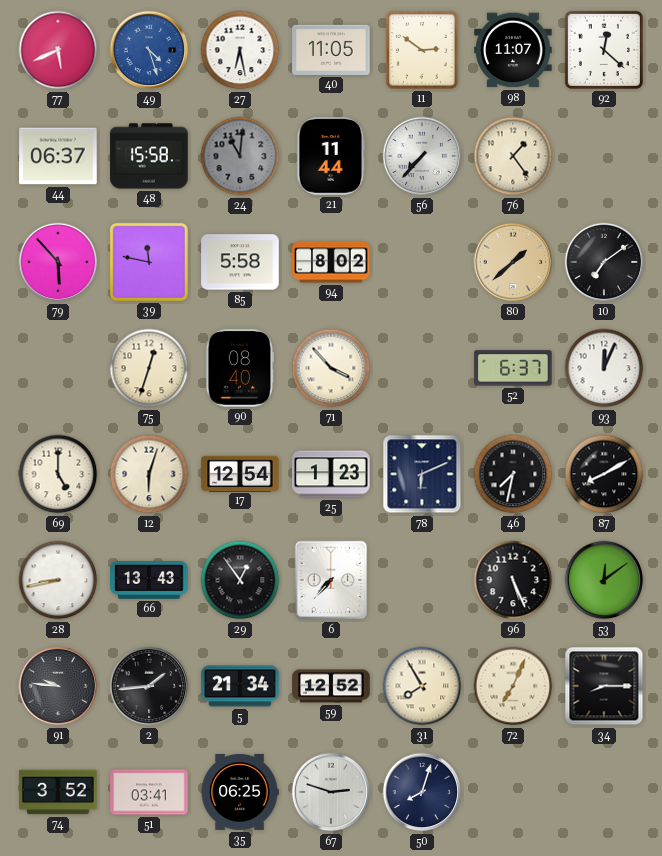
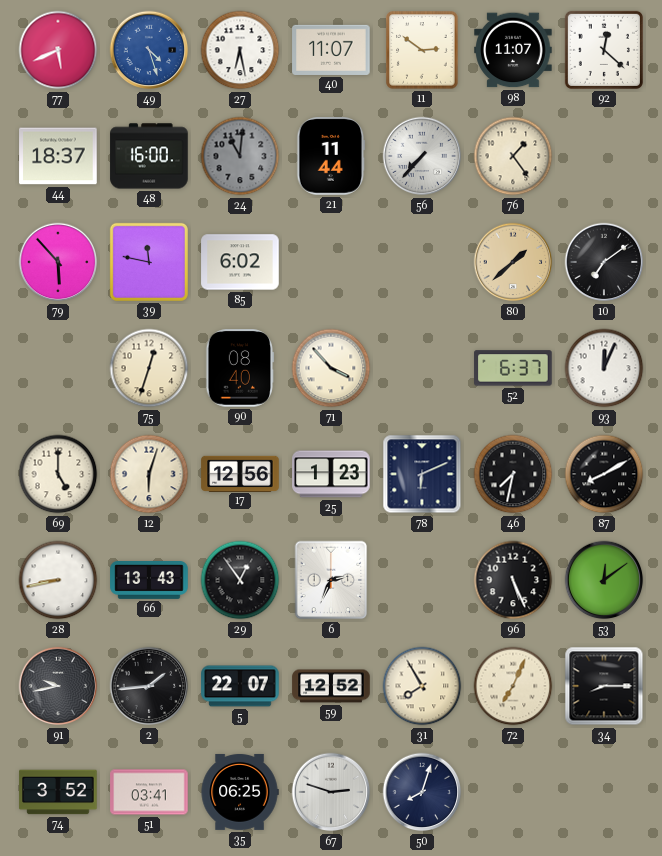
40: 11:05 -> 11:07 (331, 50)
44: 06:37 -> 18:37 (58, 156)
48: 15:58 -> 16:00 (149, 156)
85: 5:58 -> 6:02 (240, 262)
94: 8:02 -> none (331, 262)
17: 12:54 -> 12:56 (240, 473)
6: 7:37 -> 2:34 (331, 580)
91: 9:46 -> 9:43 (58, 686)
5: 21:34 -> 22:07 (240, 686)
